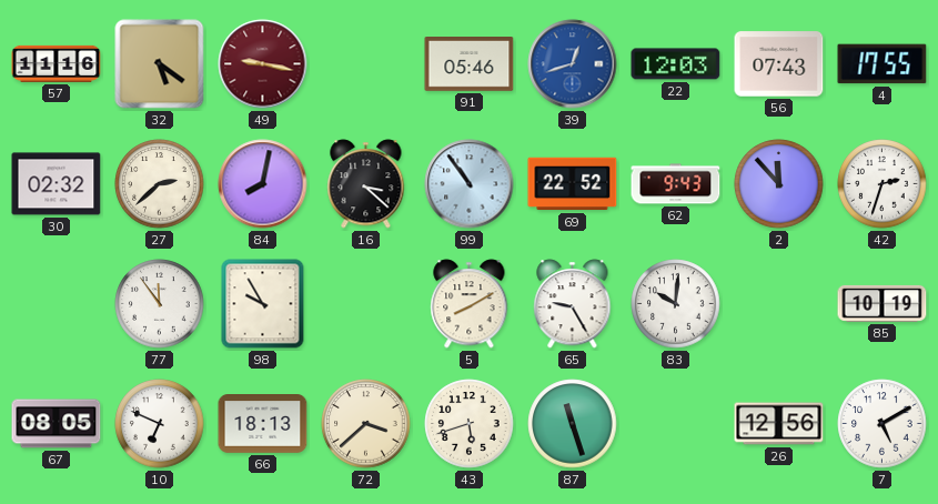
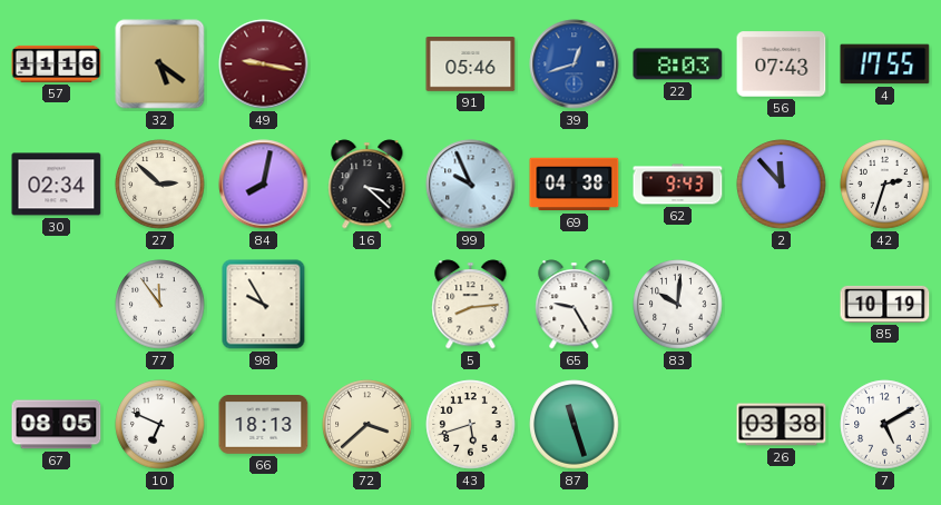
22: 12:03 -> 8:03 (678, 65)
30: 02:32 -> 02:34 (57, 185)
27: 2:38 -> 2:52 (160, 185)
99: 10:54 -> 9:56 (471, 185)
69: 22:52 -> 04:38 (575, 185)
5: 8:10 -> 8:14 (471, 305)
26: 12:56 -> 03:38 (782, 425)
